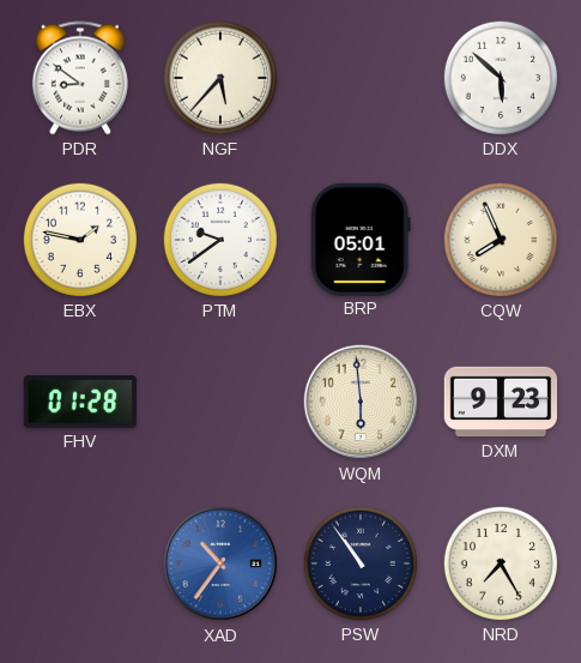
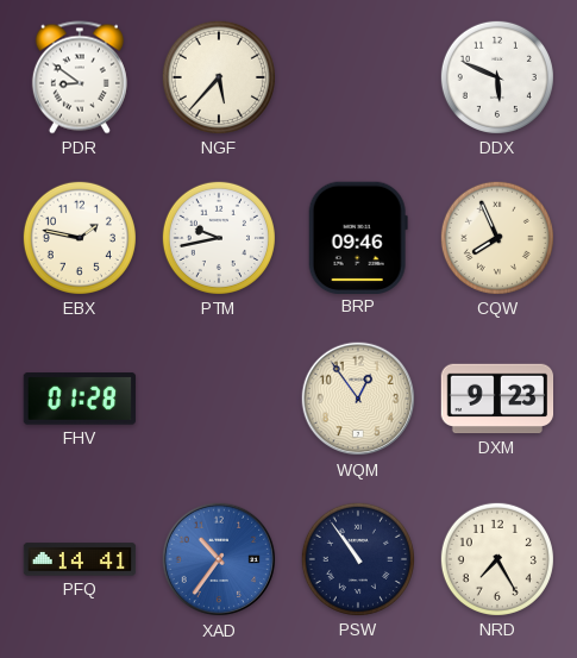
DDX: 5:52 -> 5:49 (497, 77)
PTM: 9:39 -> 9:43 (219, 238)
BRP: 05:01 -> 09:46 (358, 237)
WQM: 5:59 -> 12:54 (358, 399)
PFQ: none -> 14:41 (80, 559)
